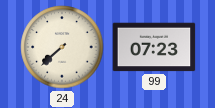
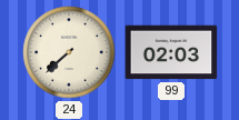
99: 07:23 -> 02:03 (171, 52)
